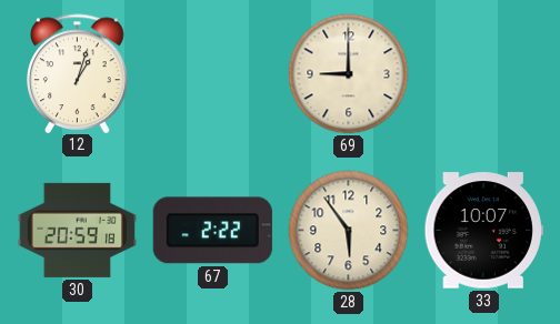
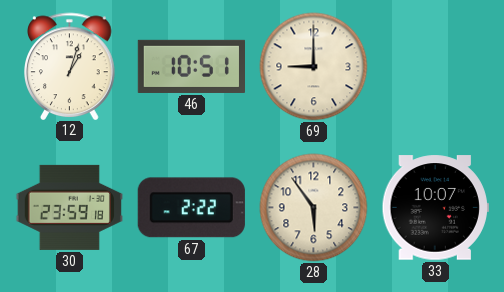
46: none -> 10:51 (191, 66)
30: 20:59 -> 23:59 (69, 207)
